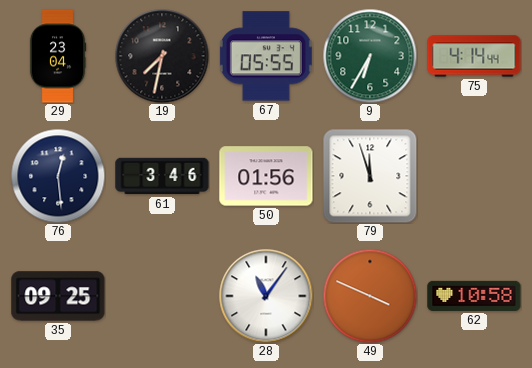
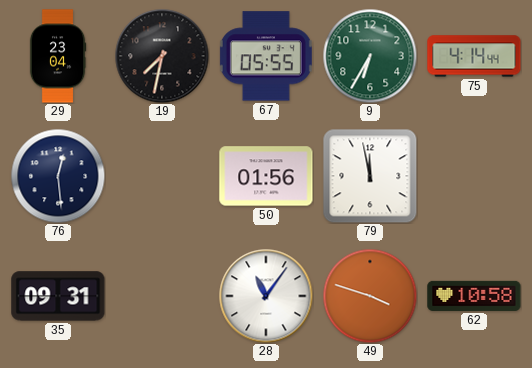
61: 3:46 -> none (162, 176)
79: 11:57 -> 11:58 (370, 176)
35: 09:25 -> 09:31 (58, 296)
49: 3:49 -> 3:48 (370, 296)
